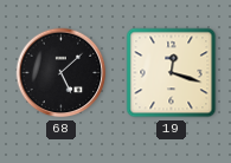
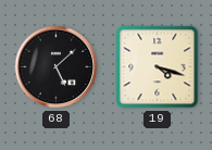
19: 12:18 -> 4:18 (158, 67)
